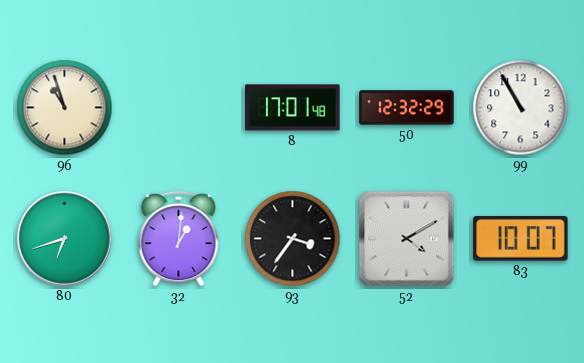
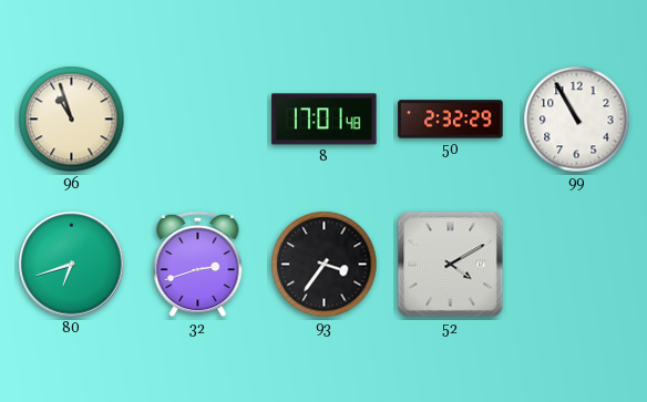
50: 12:32 -> 2:32 (451, 120)
32: 1:01 -> 2:42 (198, 265)
83: 10:07 -> none (521, 239)
